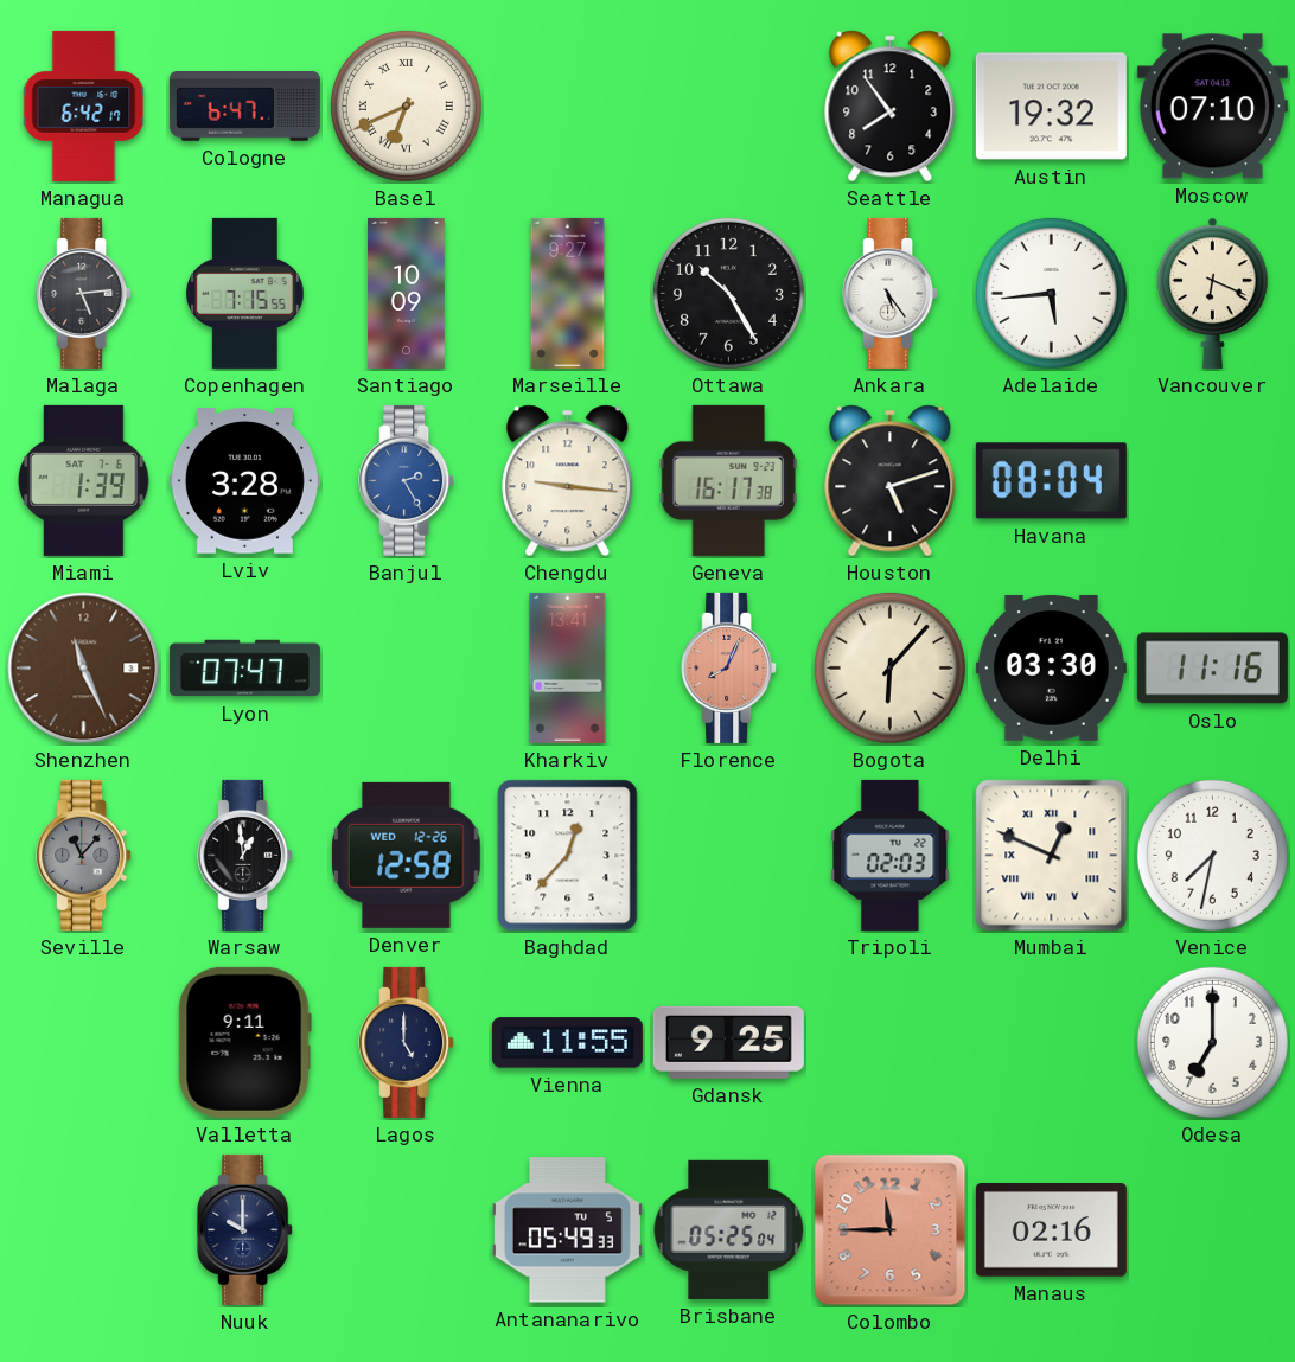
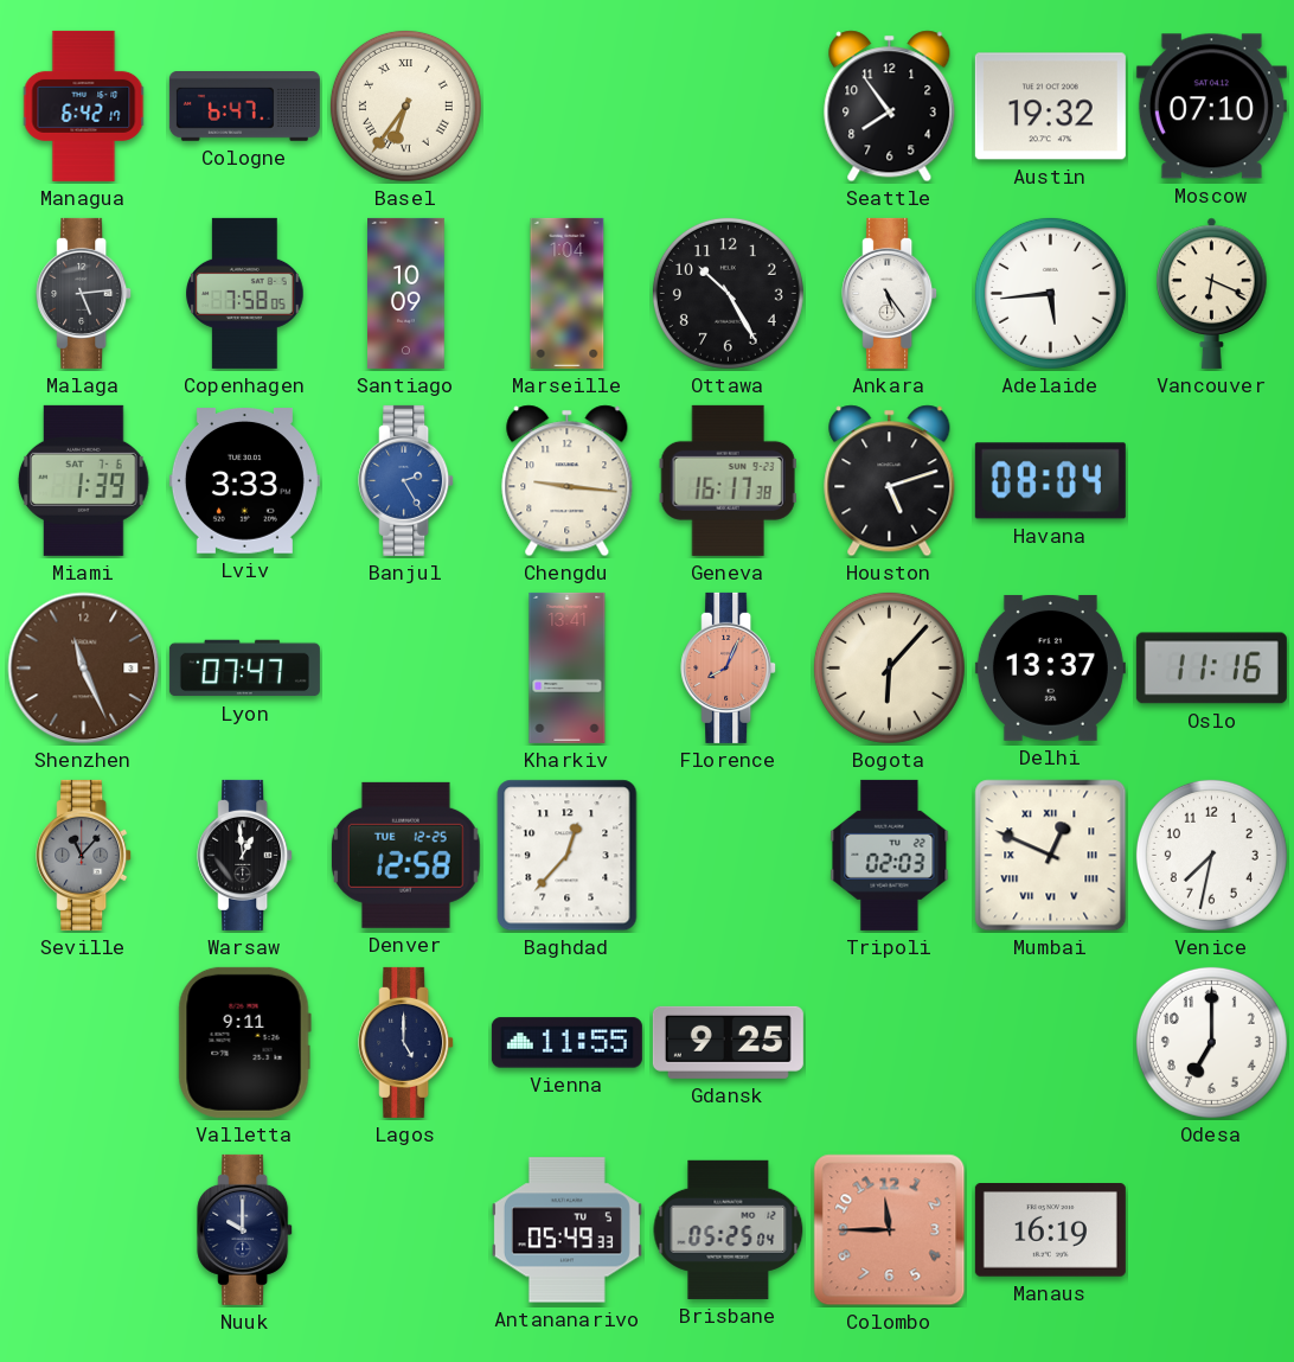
Basel: 6:41 -> 6:36 (405, 105)
Copenhagen: 7:15 -> 7:58 (245, 293)
Marseille: 9:27 -> 1:04 (568, 293)
Lviv: 3:28 -> 3:33 (244, 481)
Delhi: 03:30 -> 13:37 (1050, 667)
Denver date: WED 12-26 -> TUE 12-25 (405, 855)
Manaus: 02:16 -> 16:19 (1050, 1230)
